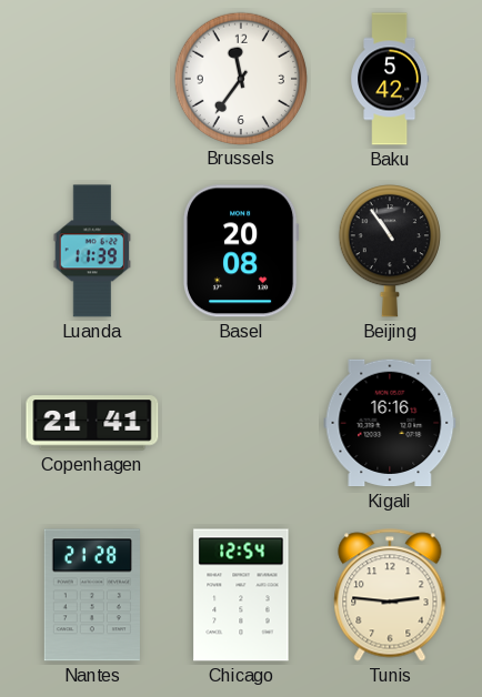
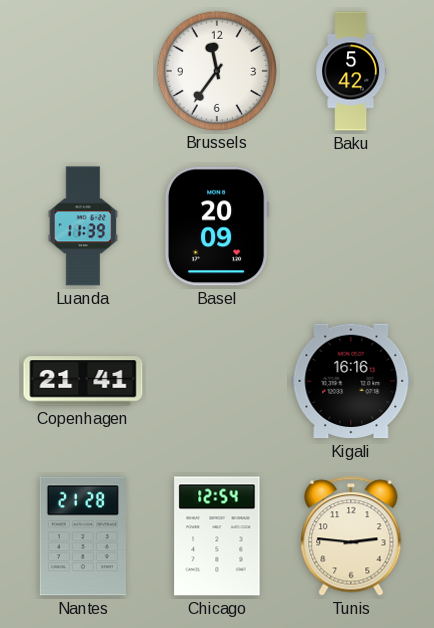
Basel: 20:08 -> 20:09 (217, 226)
Beijing: 10:54 -> none (390, 251)
